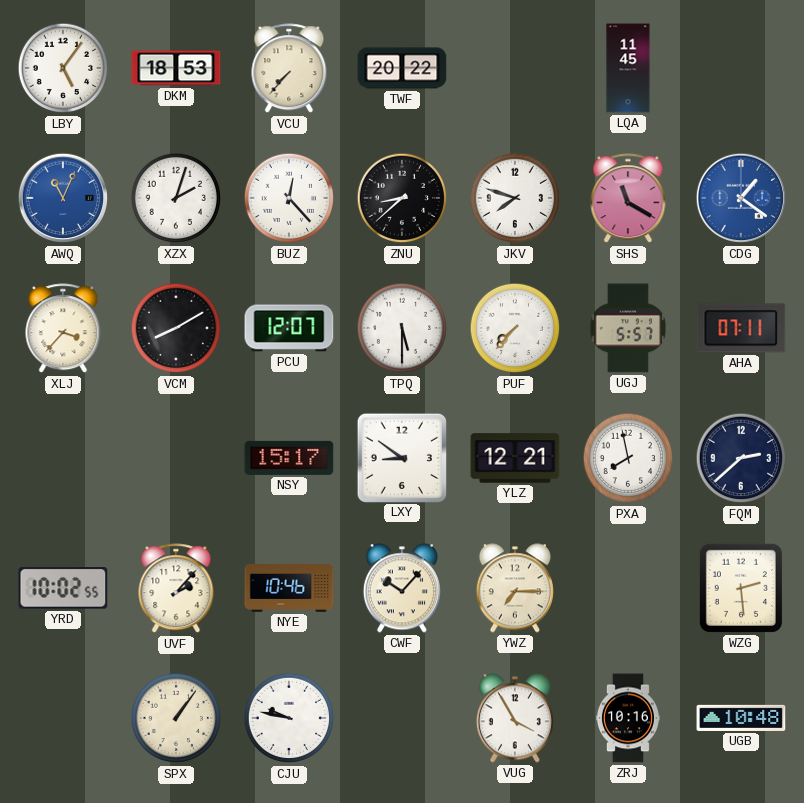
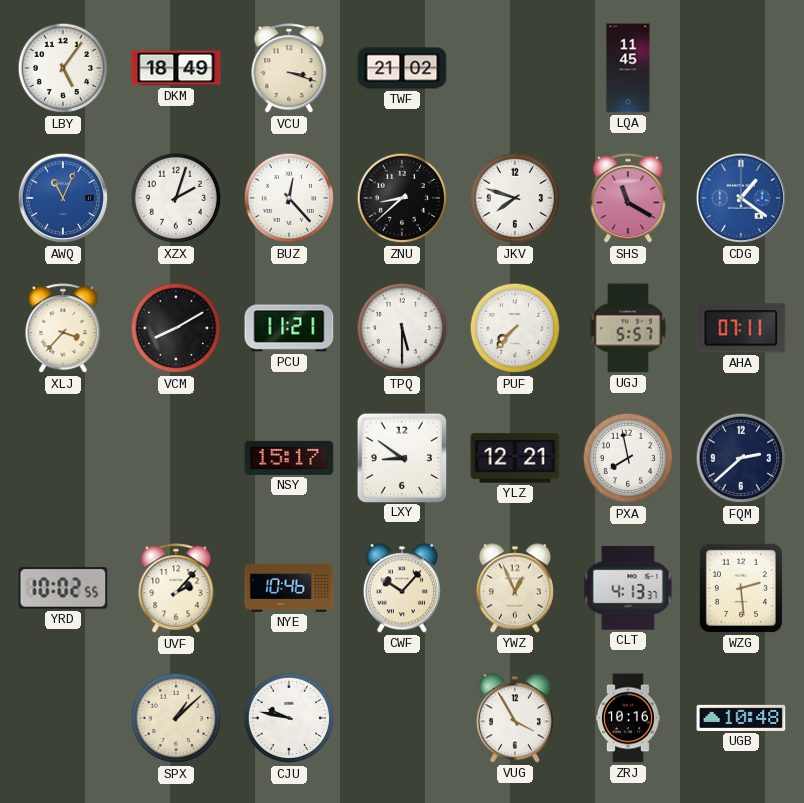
DKM: 18:53 -> 18:49 (176, 68)
VCU: 7:37 -> 3:18 (289, 69)
TWF: 20:22 -> 21:02 (402, 68)
PCU: 12:07 -> 11:21 (289, 328)
YWZ: 7:15 -> 12:56 (515, 588)
CLT: none -> 4:13 (628, 588)
SPX: 1:06 -> 1:08 (176, 718)
